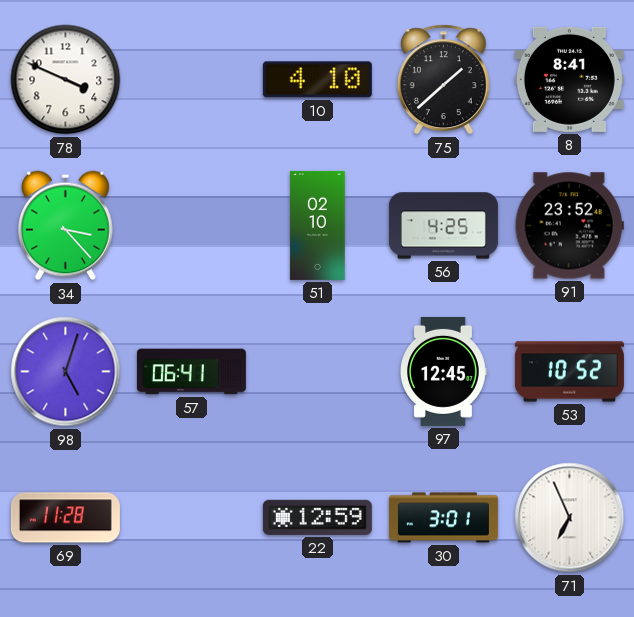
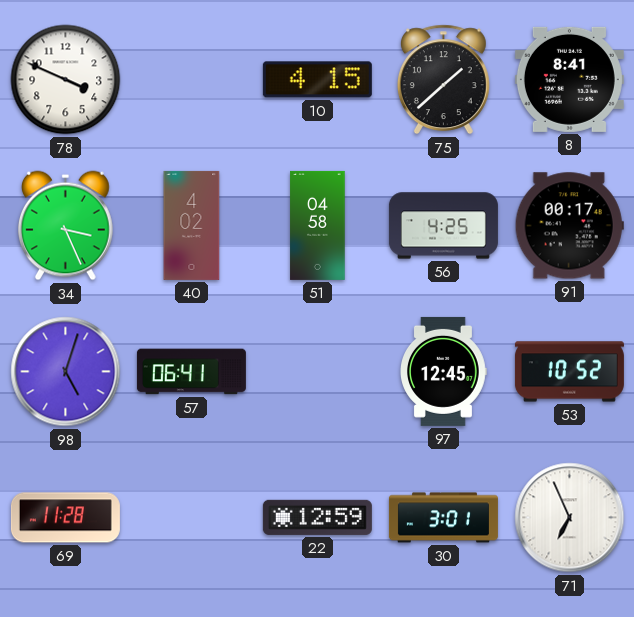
10: 4:10 -> 4:15 (317, 80)
34: 3:23 -> 3:26 (65, 226)
40: none -> 4:02 (192, 225)
51: 02:10 -> 04:58 (318, 225)
91: 23:52 -> 00:17 (569, 226)
